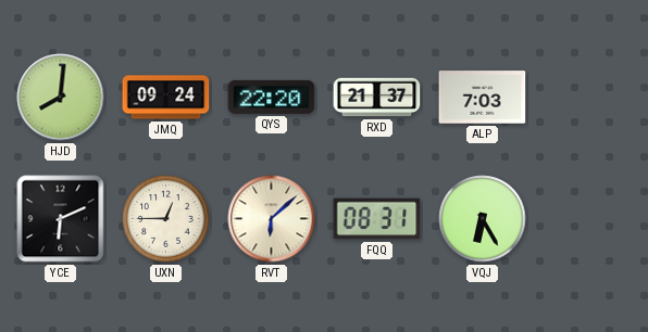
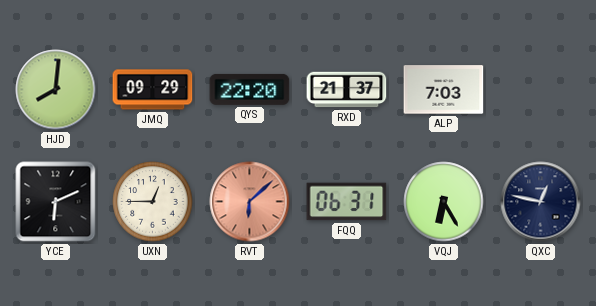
JMQ: 09:24 -> 09:29 (153, 90)
RVT dial: cream -> salmon (250, 202)
FQQ: 08:31 -> 06:31 (347, 202)
QXC: none -> 12:47 (541, 202)
